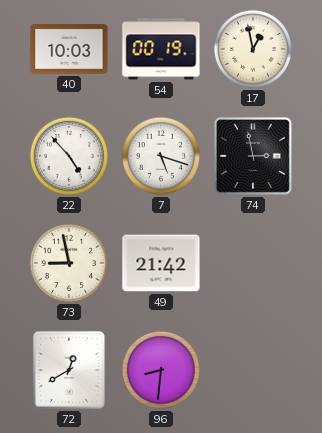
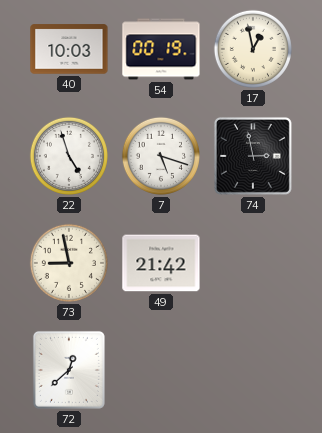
22: 4:53 -> 4:57 (69, 156)
72: 12:40 -> 12:38 (69, 370)
96: 8:31 -> none (161, 370)
